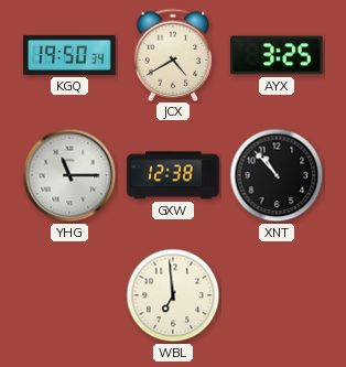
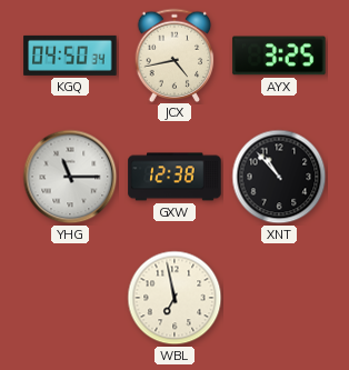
KGQ: 19:50 -> 04:50 (70, 56)
JCX: 4:40 -> 4:43 (174, 54)
WBL: 6:59 -> 6:58 (174, 298)
